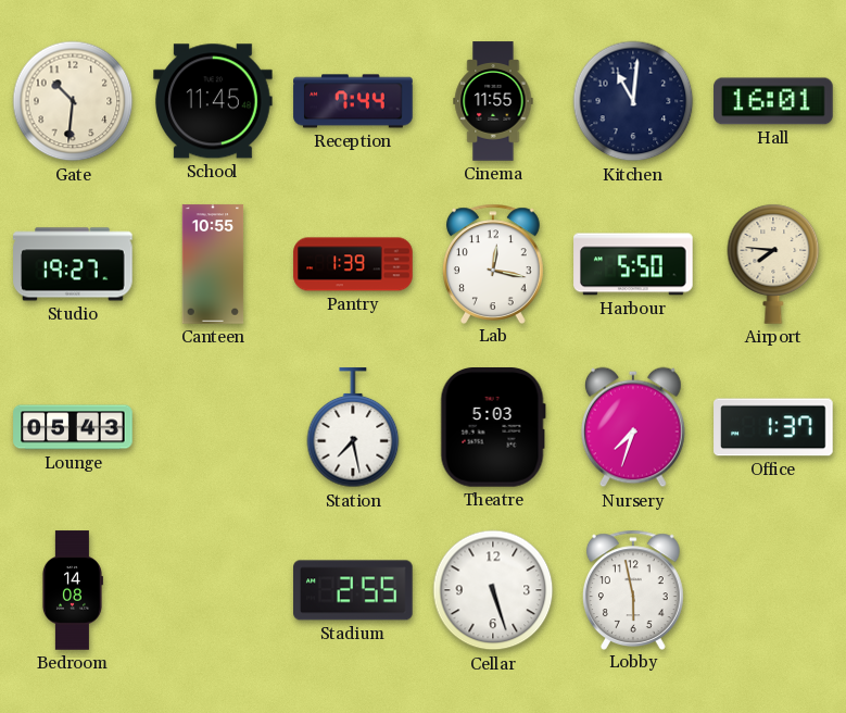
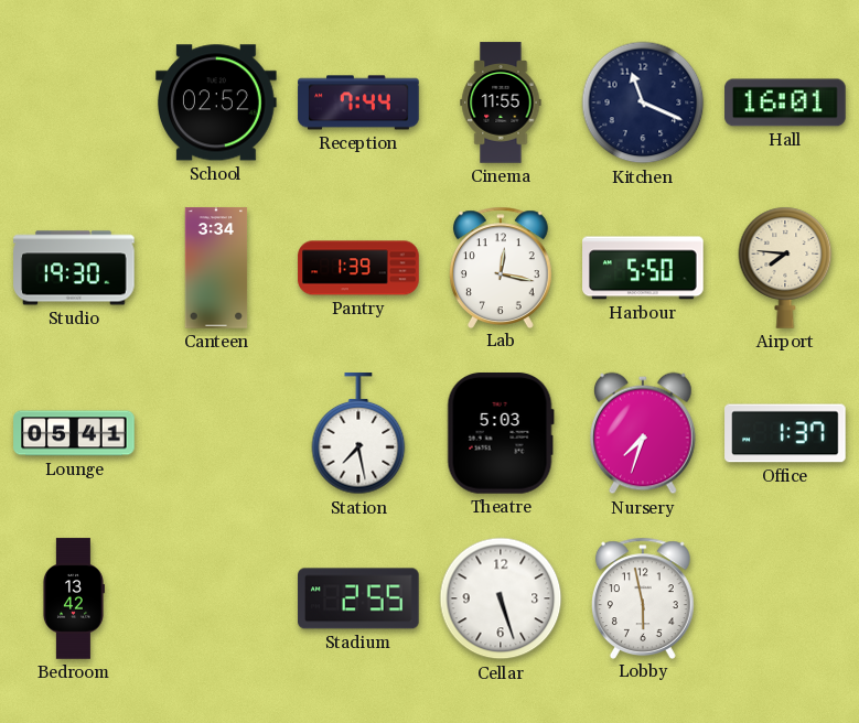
Gate: 10:31 -> none (73, 101)
School: 11:45 -> 02:52 (216, 102)
Kitchen: 11:01 -> 11:19 (643, 102)
Studio: 19:27 -> 19:30 (74, 268)
Canteen: 10:55 -> 3:34 (216, 268)
Lounge: 05:43 -> 05:41 (74, 433)
Bedroom: 14:08 -> 13:42 (73, 598)
